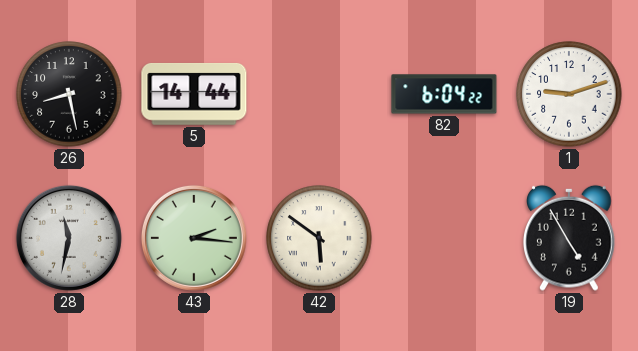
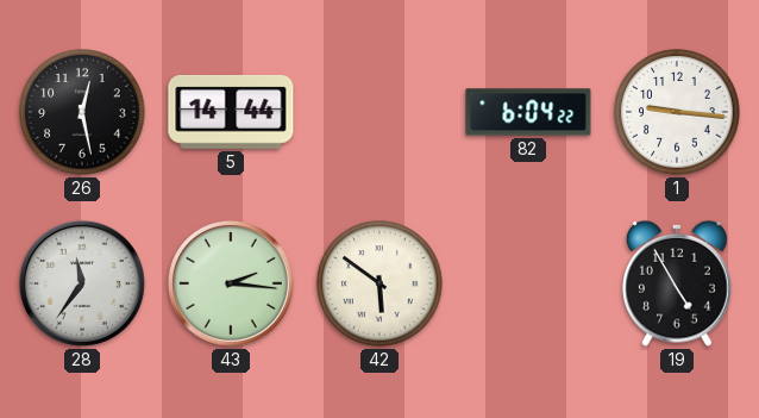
26: 8:28 -> 12:28 (82, 112)
1: 9:12 -> 9:16 (677, 112)
28: 11:32 -> 11:36 (82, 283)
